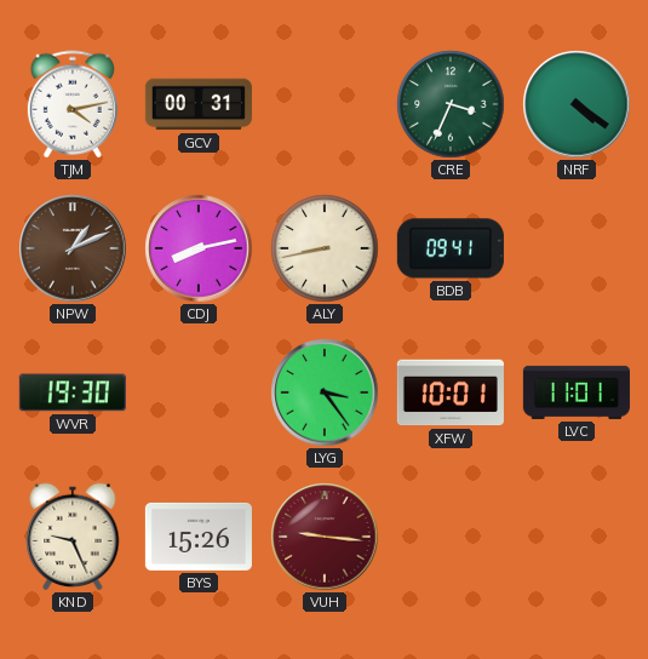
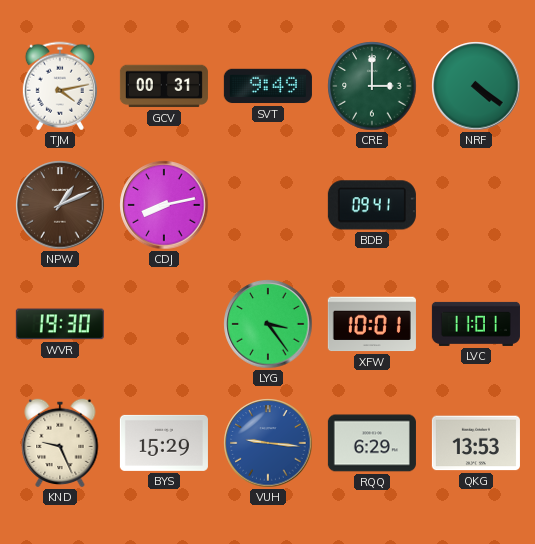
SVT: none -> 9:49 (268, 86)
CRE: 3:34 -> 3:00 (372, 86)
ALY: 8:43 -> none (325, 248)
BYS: 15:26 -> 15:29 (164, 443)
VUH dial: burgundy -> blue (268, 443)
RQQ: none -> 6:29 (372, 443)
QKG: none -> 13:53 (476, 443)
